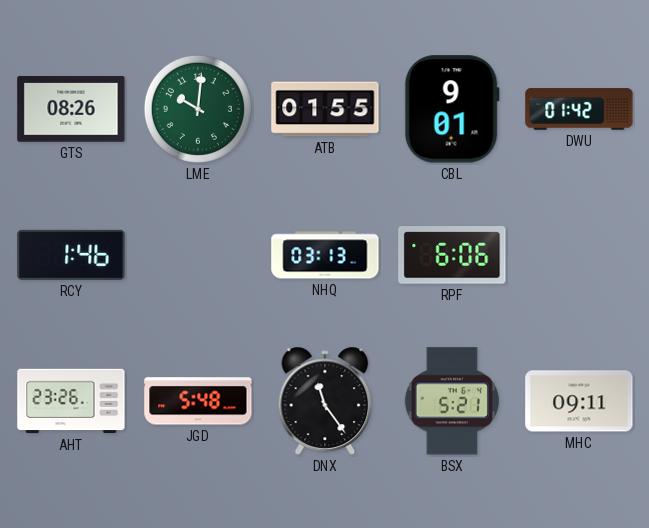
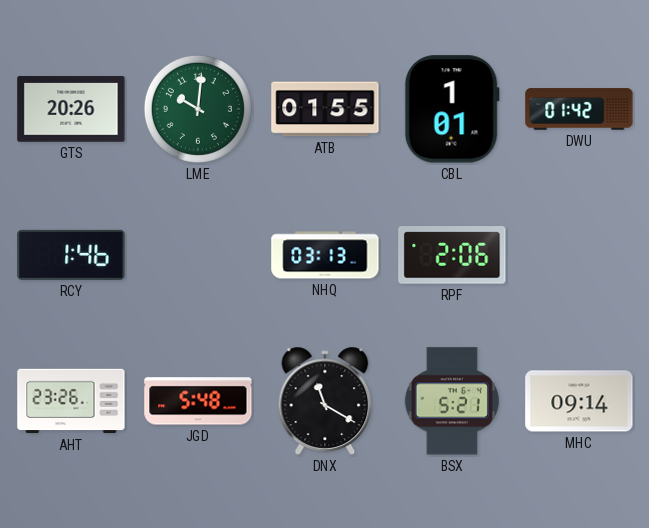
GTS: 08:26 -> 20:26 (71, 109)
CBL: 9:01 -> 1:01 (452, 109)
RPF: 6:06 -> 2:06 (452, 255)
DNX: 11:24 -> 11:20 (325, 401)
MHC: 09:11 -> 09:14 (579, 401)
